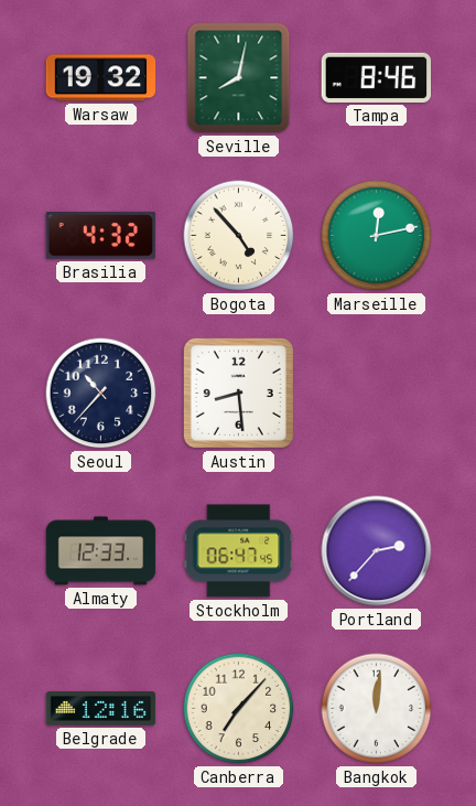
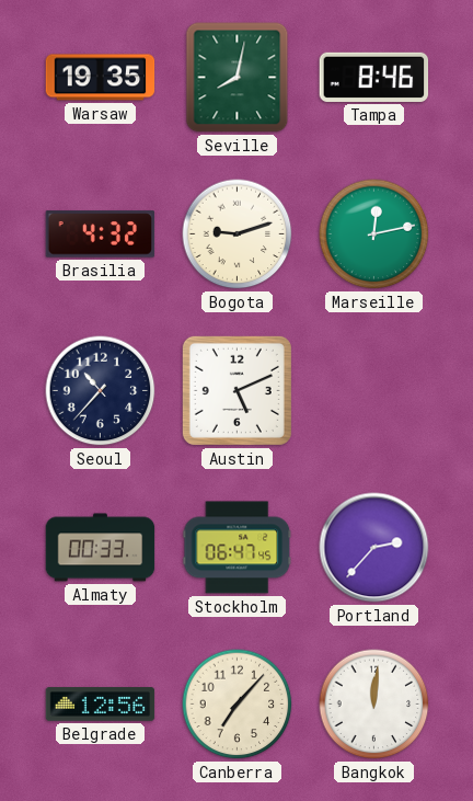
Warsaw: 19:32 -> 19:35 (101, 78)
Bogota: 4:53 -> 9:12 (238, 234)
Austin: 8:29 -> 5:11 (236, 390)
Almaty: 12:33 -> 00:33 (101, 548)
Belgrade: 12:16 -> 12:56 (101, 705)
